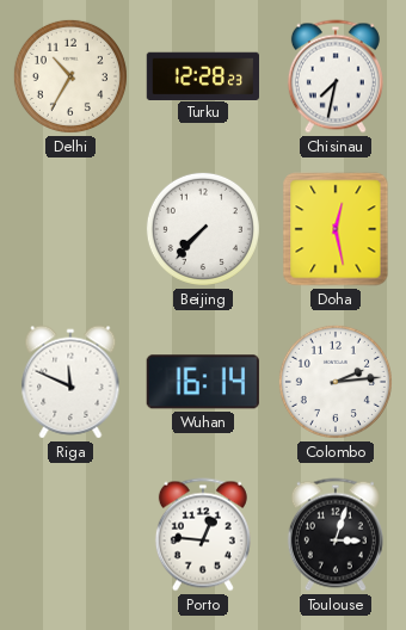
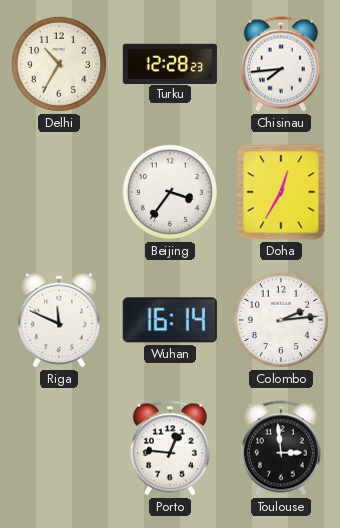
Chisinau: 7:32 -> 7:44 (281, 64)
Beijing: 7:37 -> 3:36 (170, 192)
Doha: 12:28 -> 12:35 (281, 192)
Toulouse: 3:03 -> 2:59 (281, 448)
